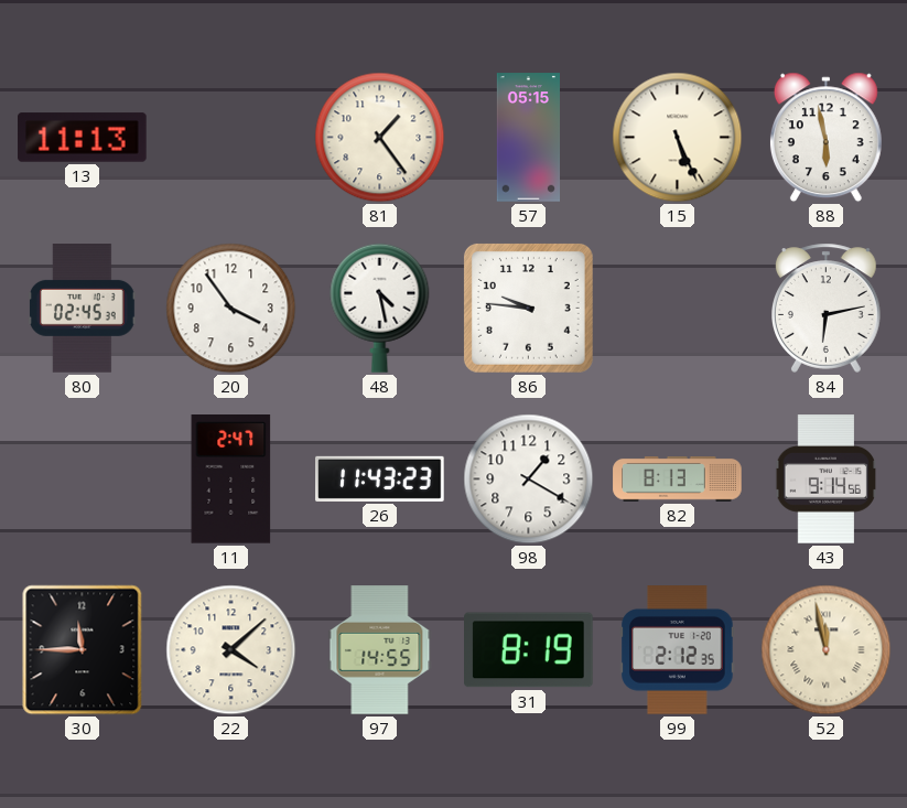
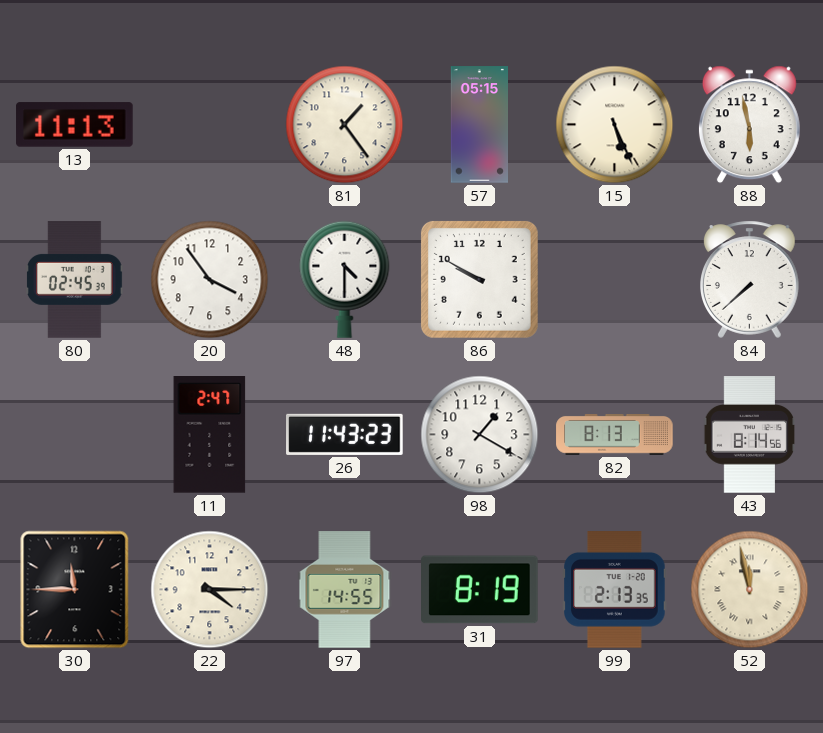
48: 4:28 -> 4:30 (345, 279)
86: 9:46 -> 9:50 (479, 279)
84: 6:13 -> 7:38 (750, 279)
43: 9:14 -> 8:14 (749, 435)
22: 4:08 -> 4:15 (210, 590)
99: 2:12 -> 2:13 (615, 590)
